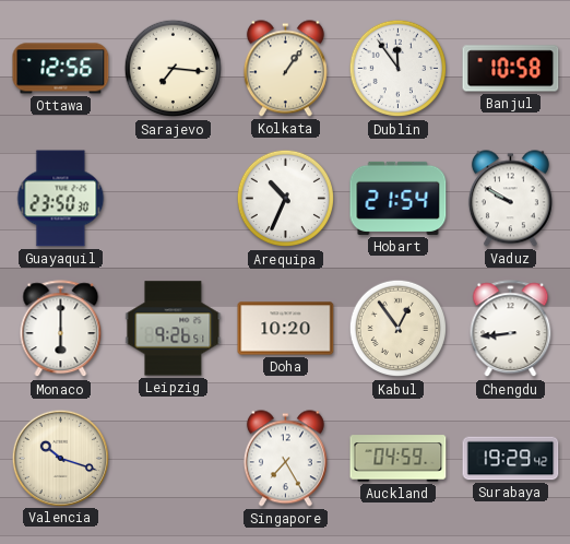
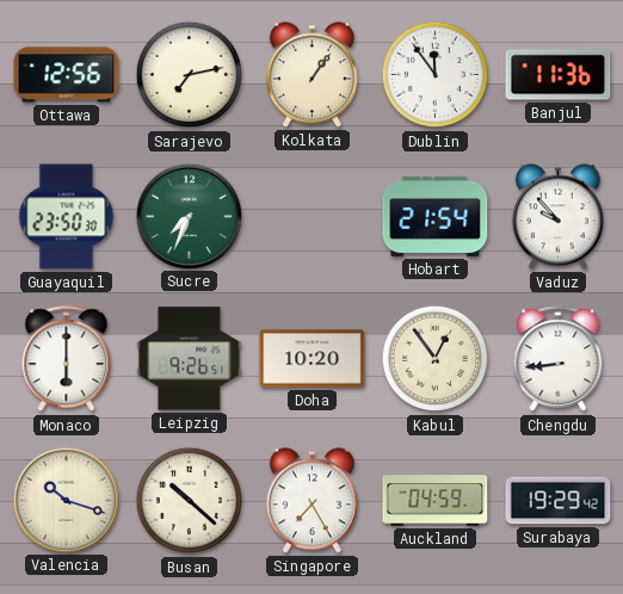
Sarajevo: 7:16 -> 7:13 (190, 75)
Banjul: 10:58 -> 11:36 (559, 75)
Sucre: none -> 7:34 (189, 216)
Arequipa: 10:34 -> none (286, 199)
Vaduz: 9:50 -> 9:53 (557, 217)
Busan: none -> 10:22 (190, 501)
